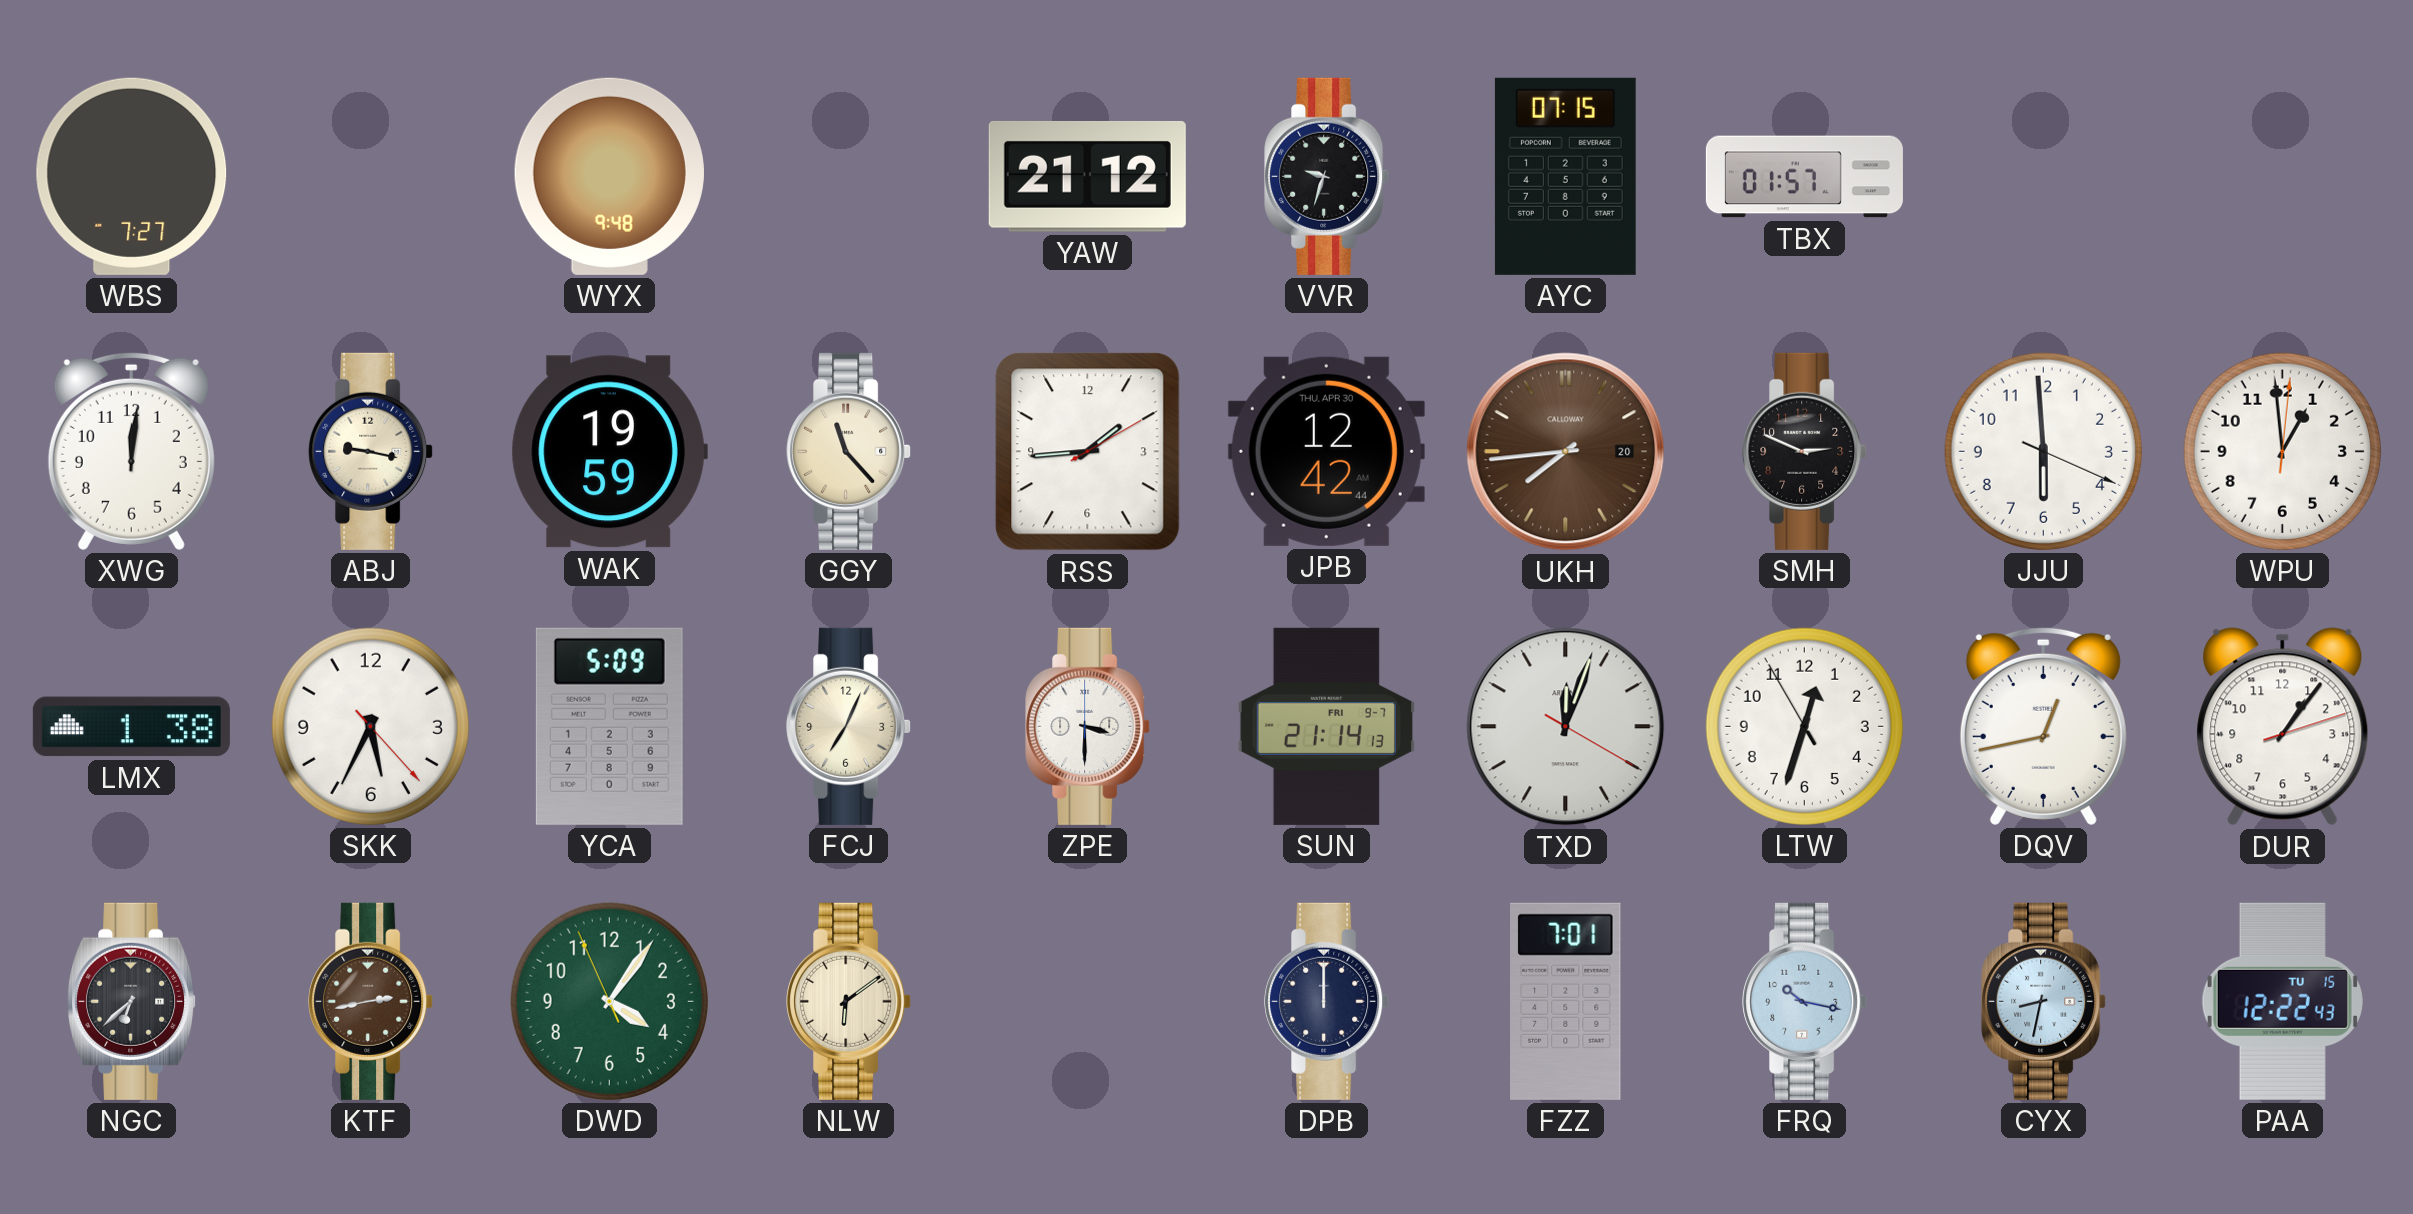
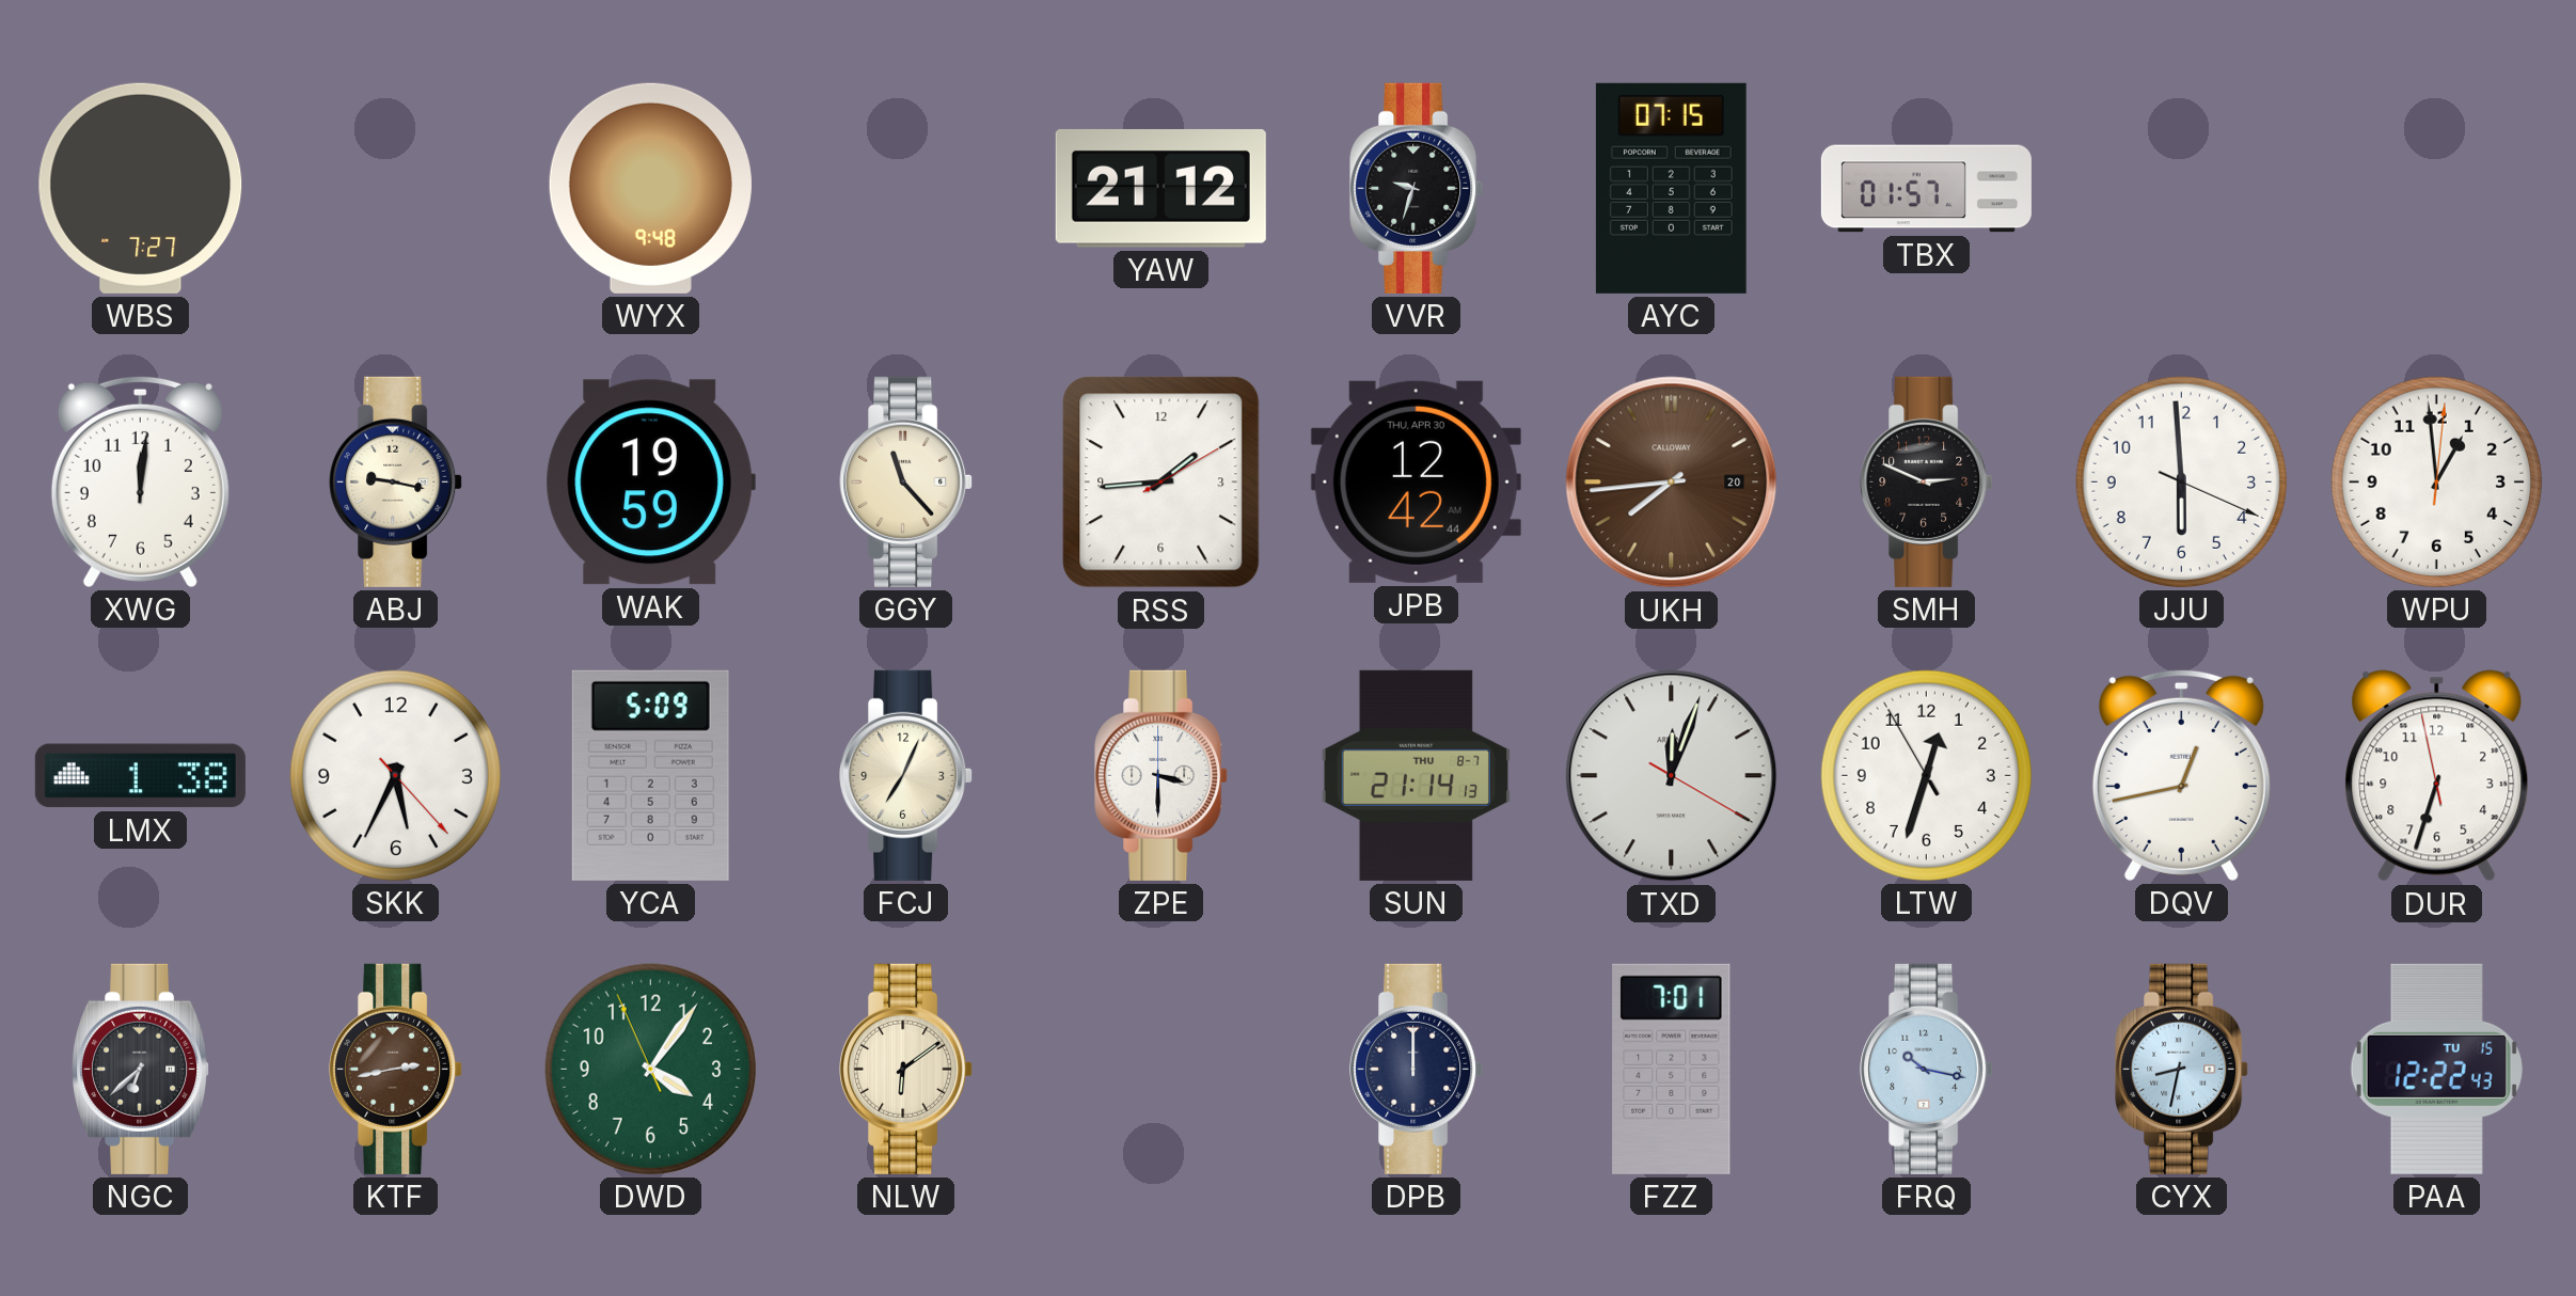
SUN date: FRI 9-7 -> THU 8-7 (1416, 775)
DUR: 1:06 -> 6:32 (2437, 776)
